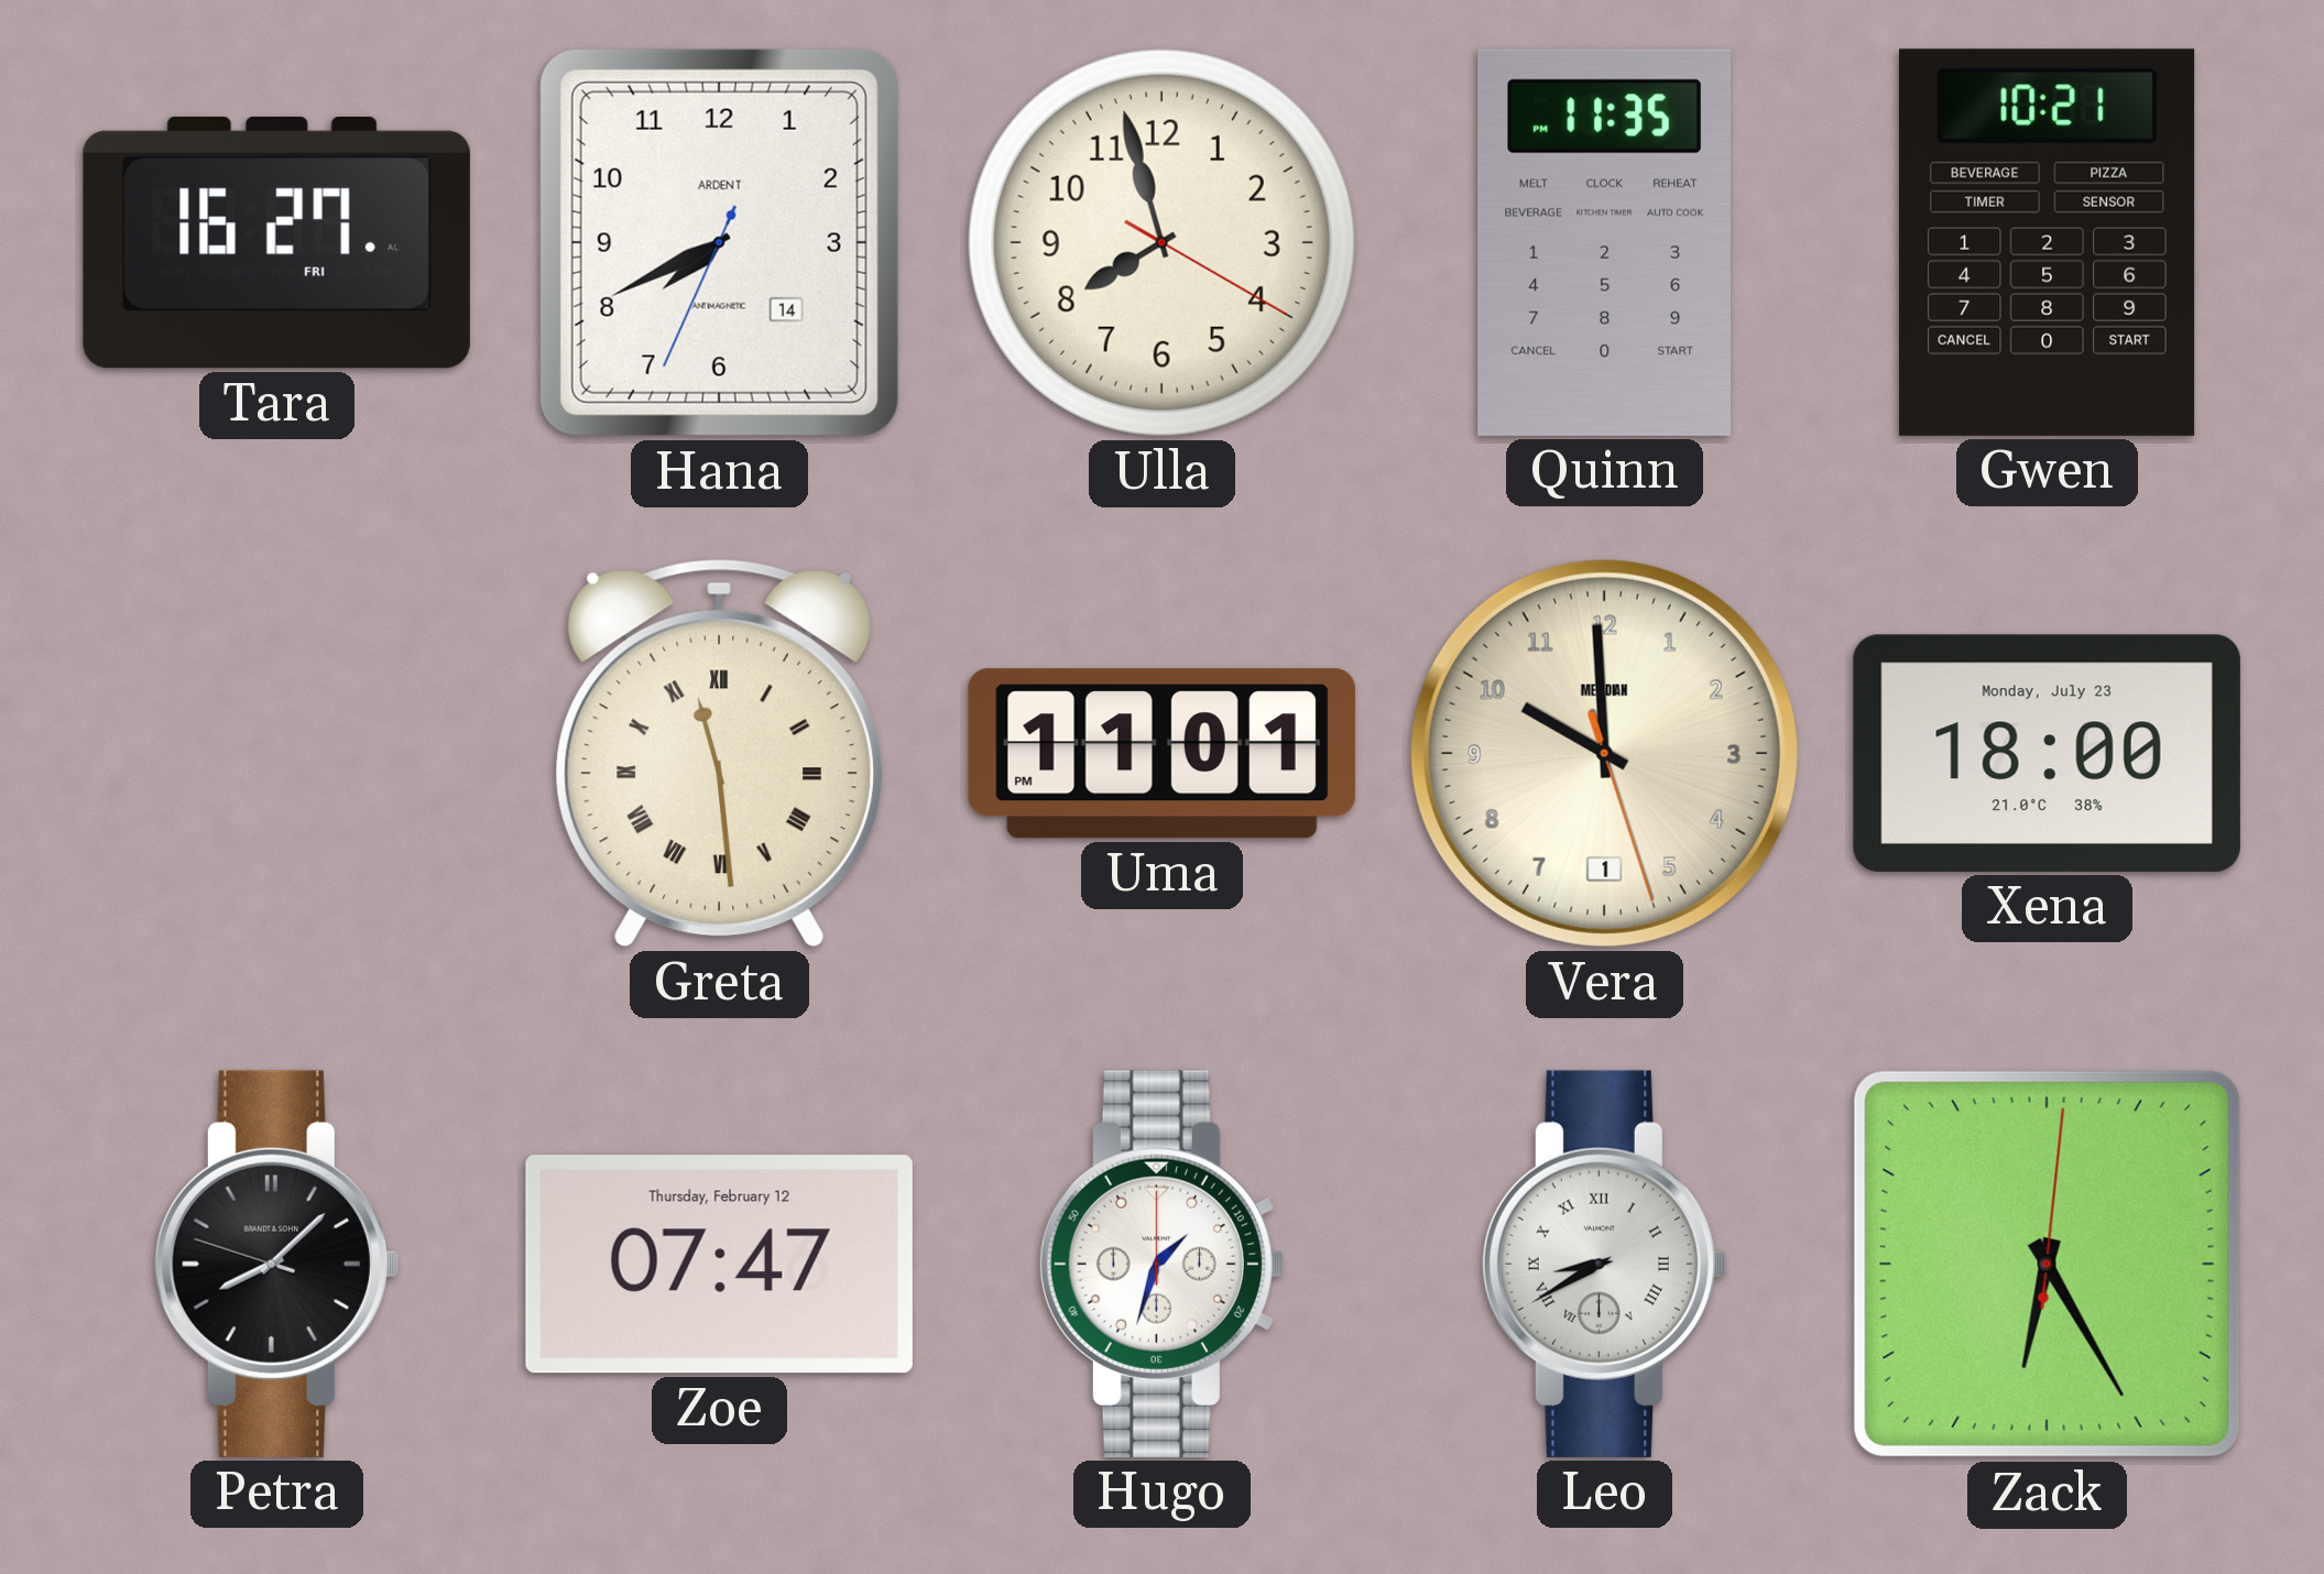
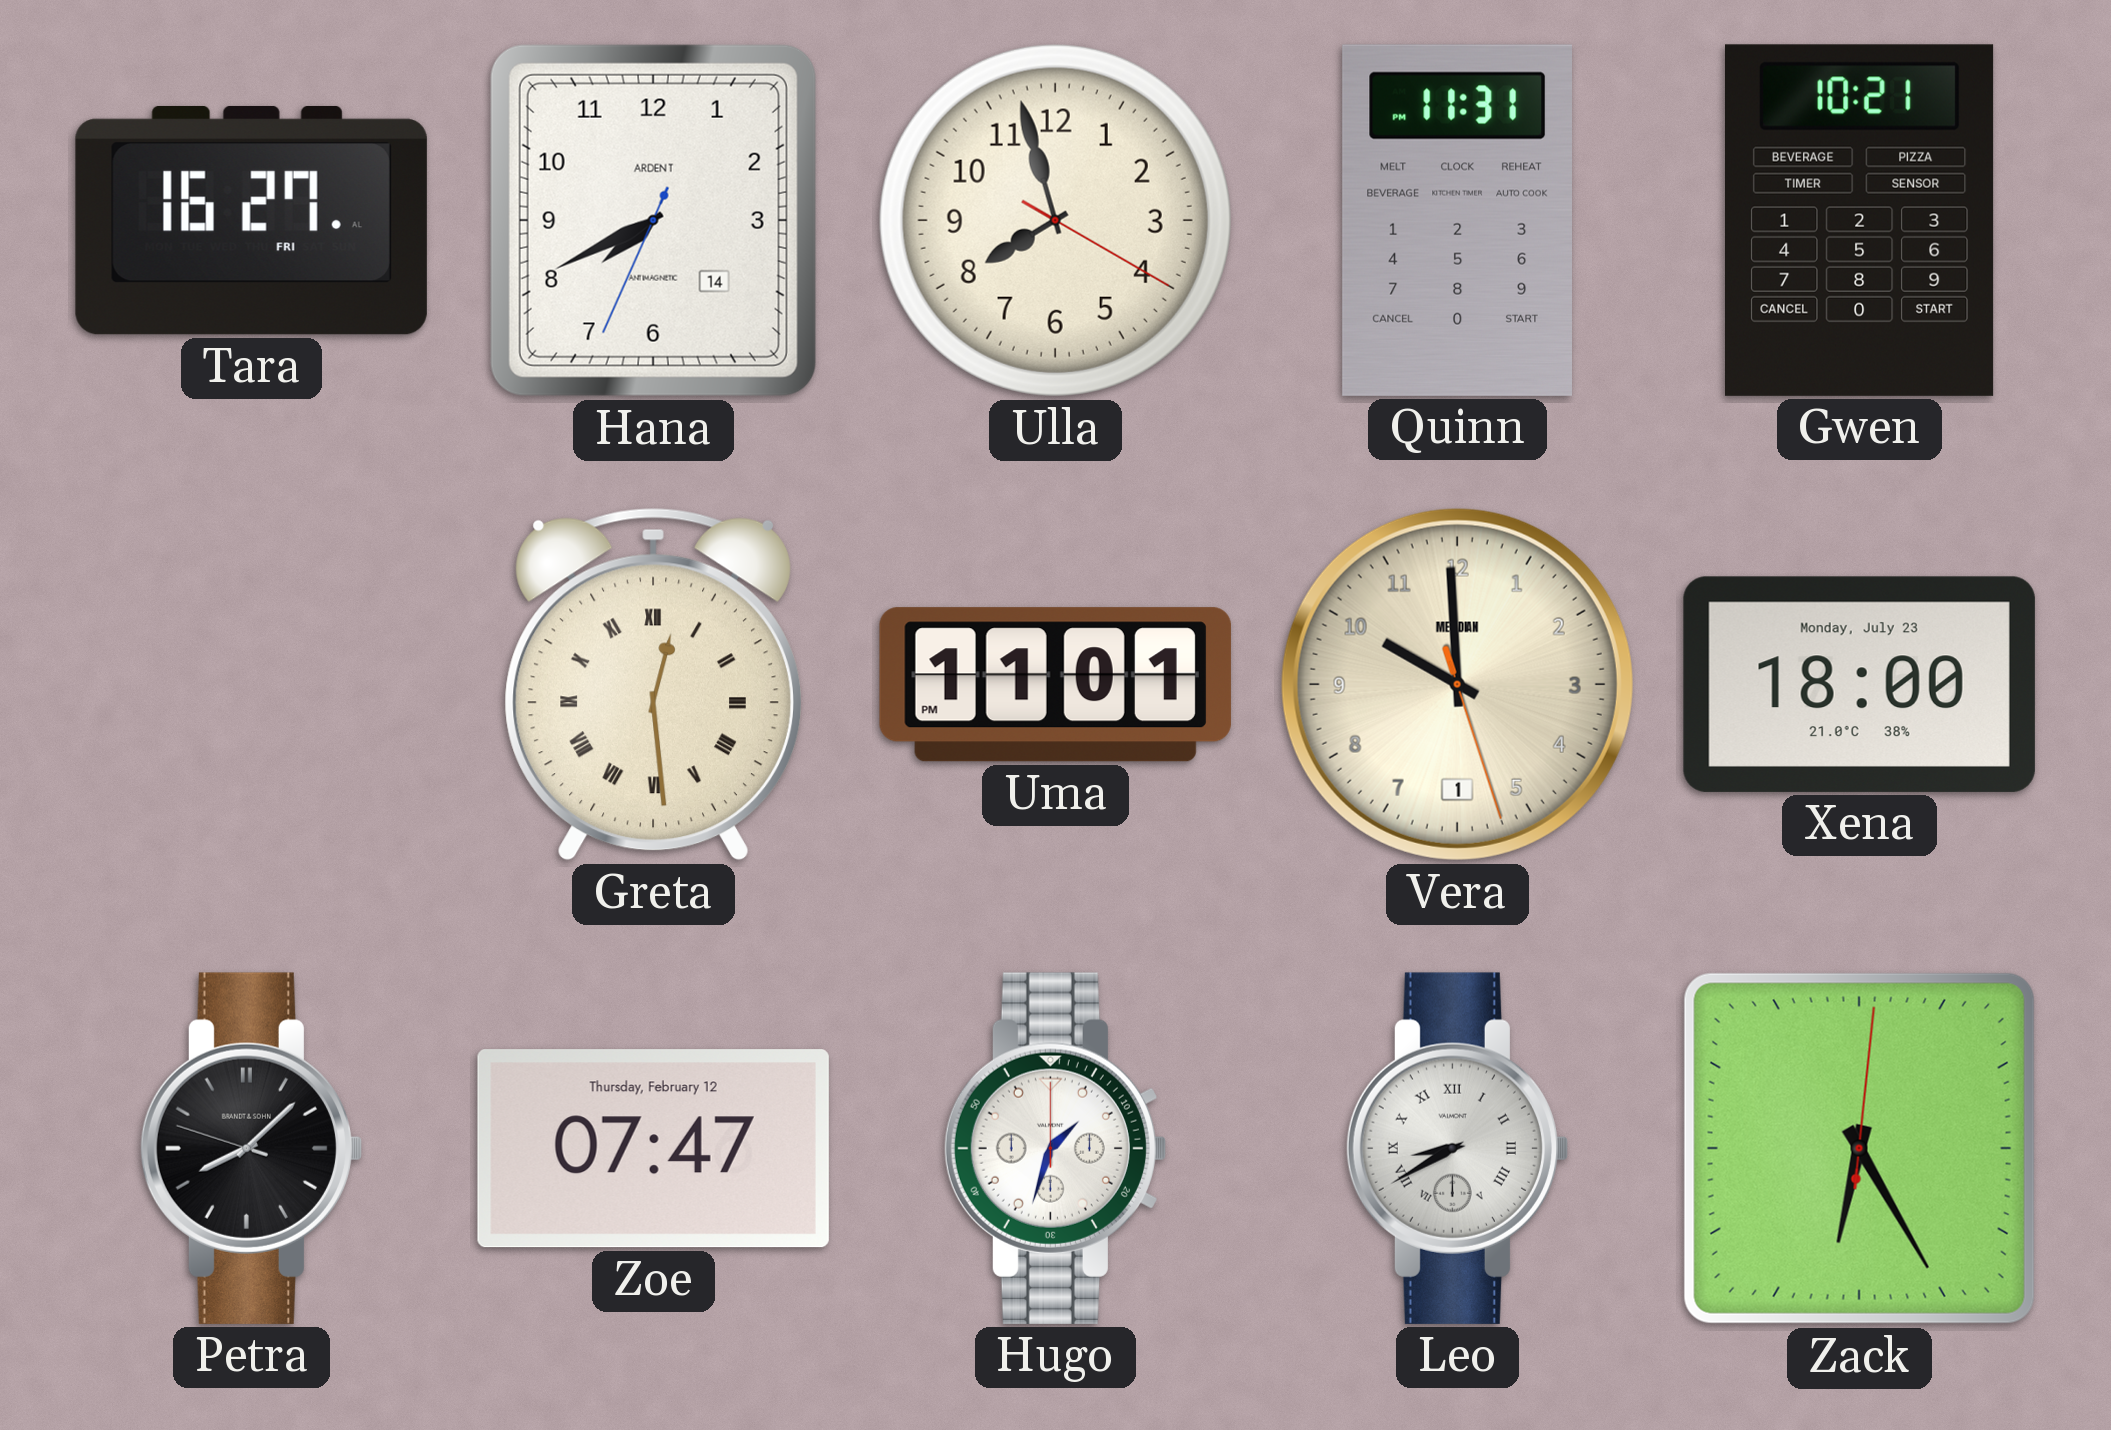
Quinn: 11:35 -> 11:31 (1457, 220)
Greta: 11:29 -> 12:29 (653, 684)
